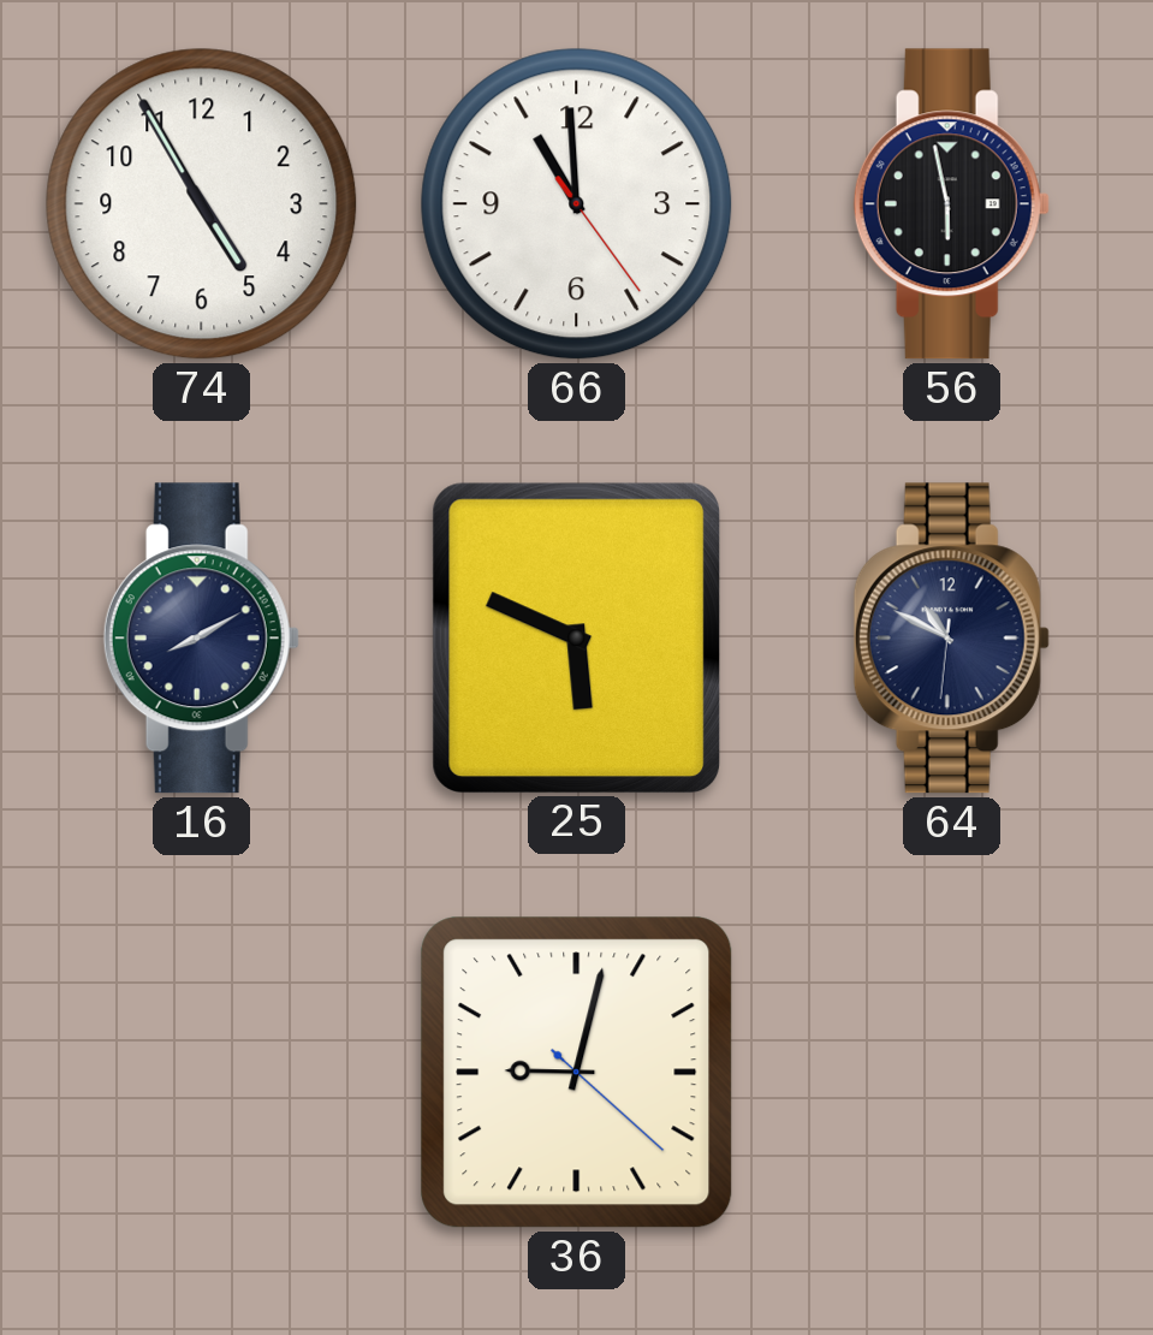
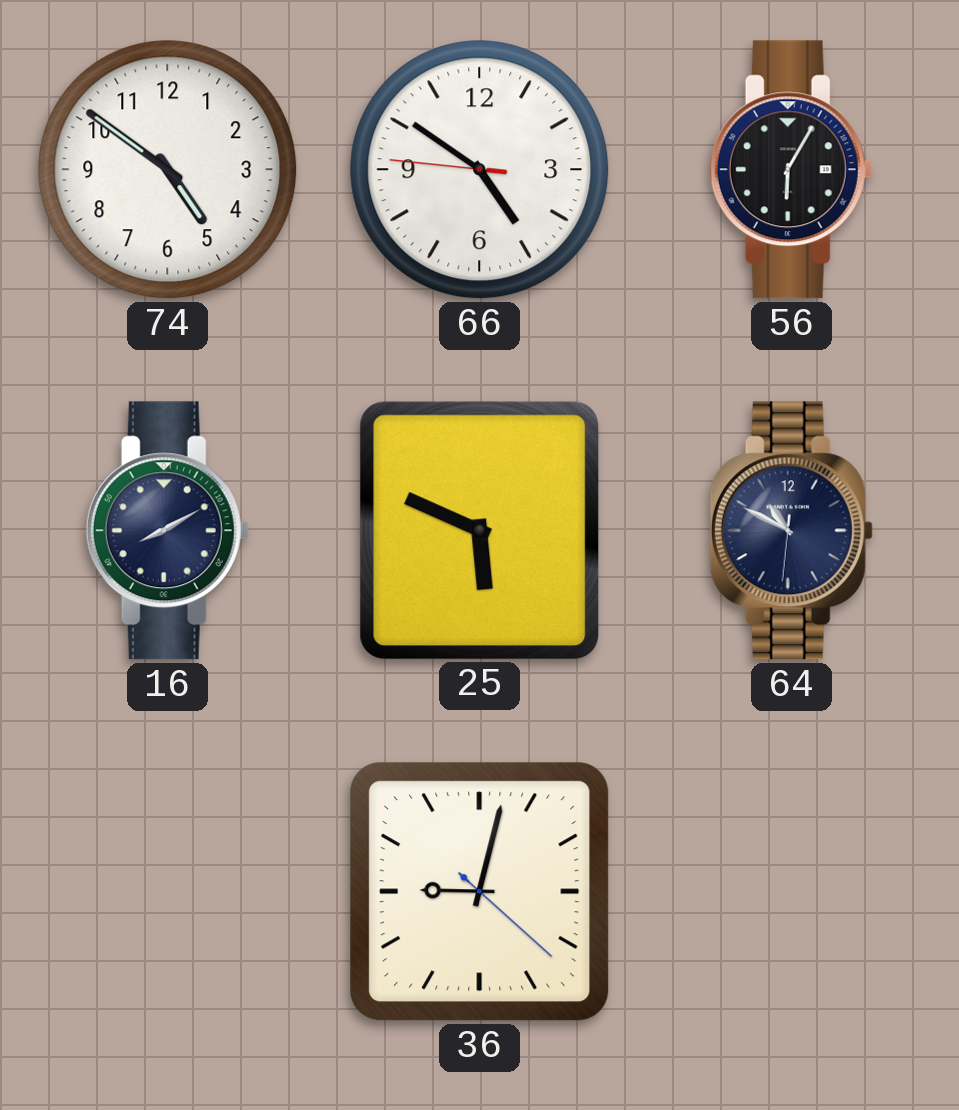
74: 4:55 -> 4:51 (168, 170)
66: 10:59 -> 4:50 (480, 170)
56: 5:58 -> 6:05 (791, 170)
